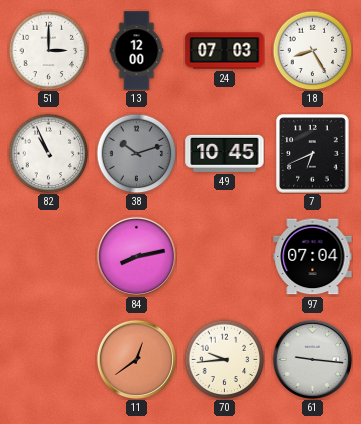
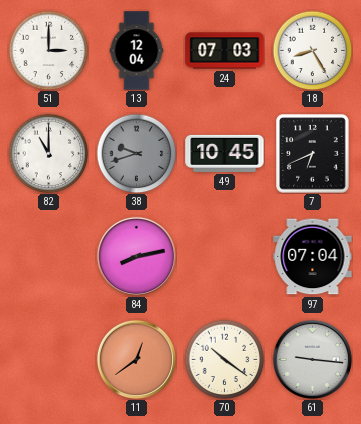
13: 12:00 -> 12:04 (137, 51)
82: 10:56 -> 11:00 (48, 153)
38: 10:12 -> 9:42 (136, 153)
70: 9:44 -> 10:21 (224, 359)
